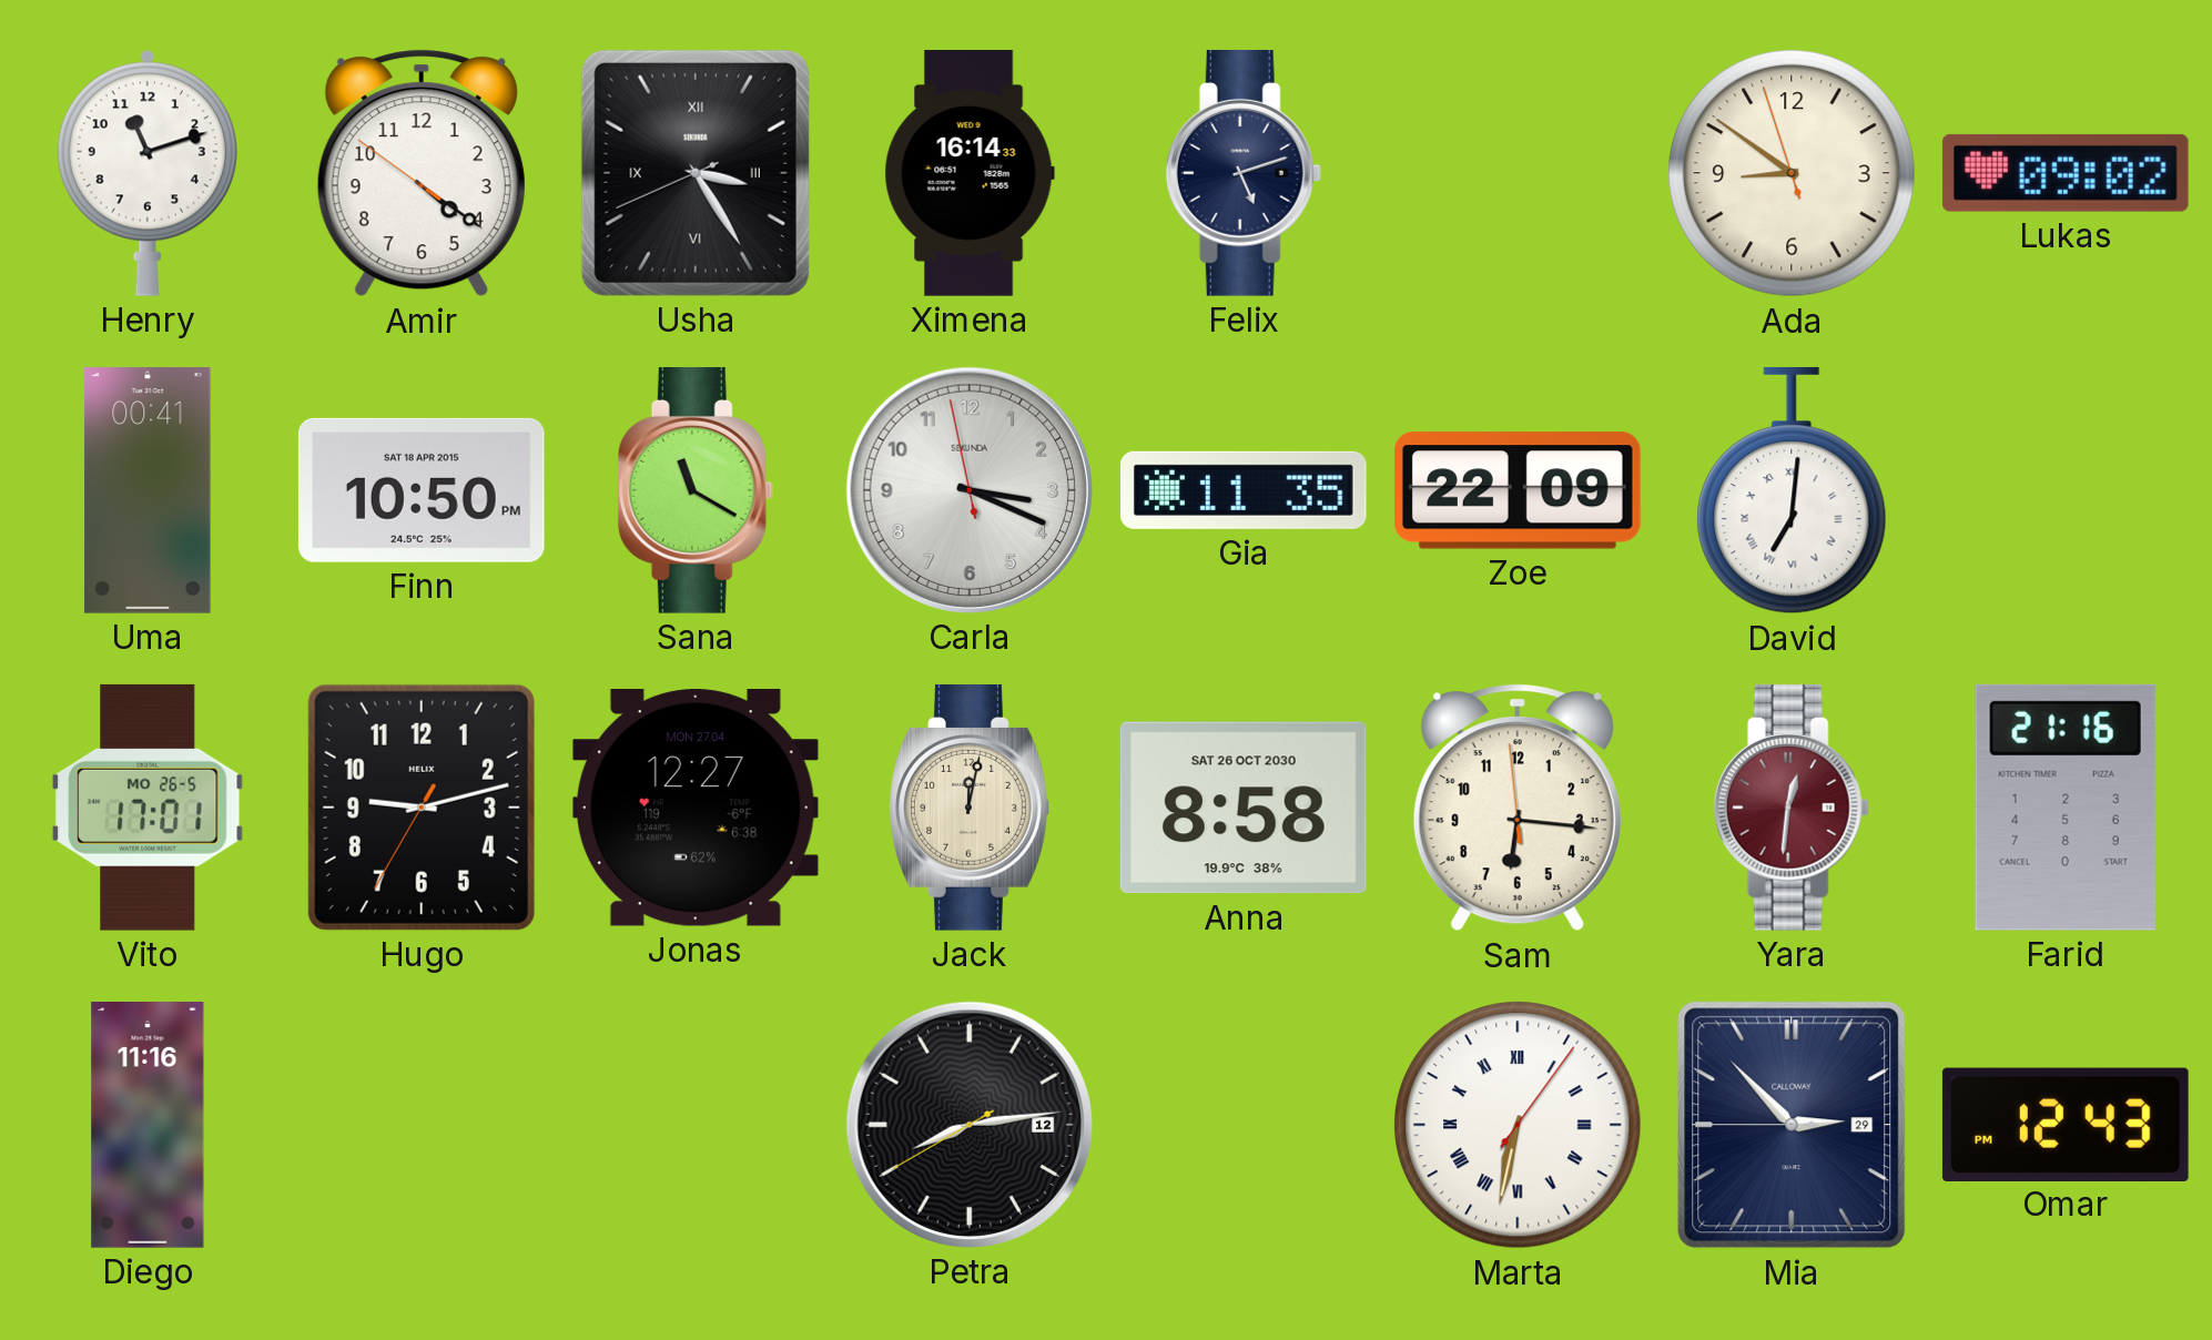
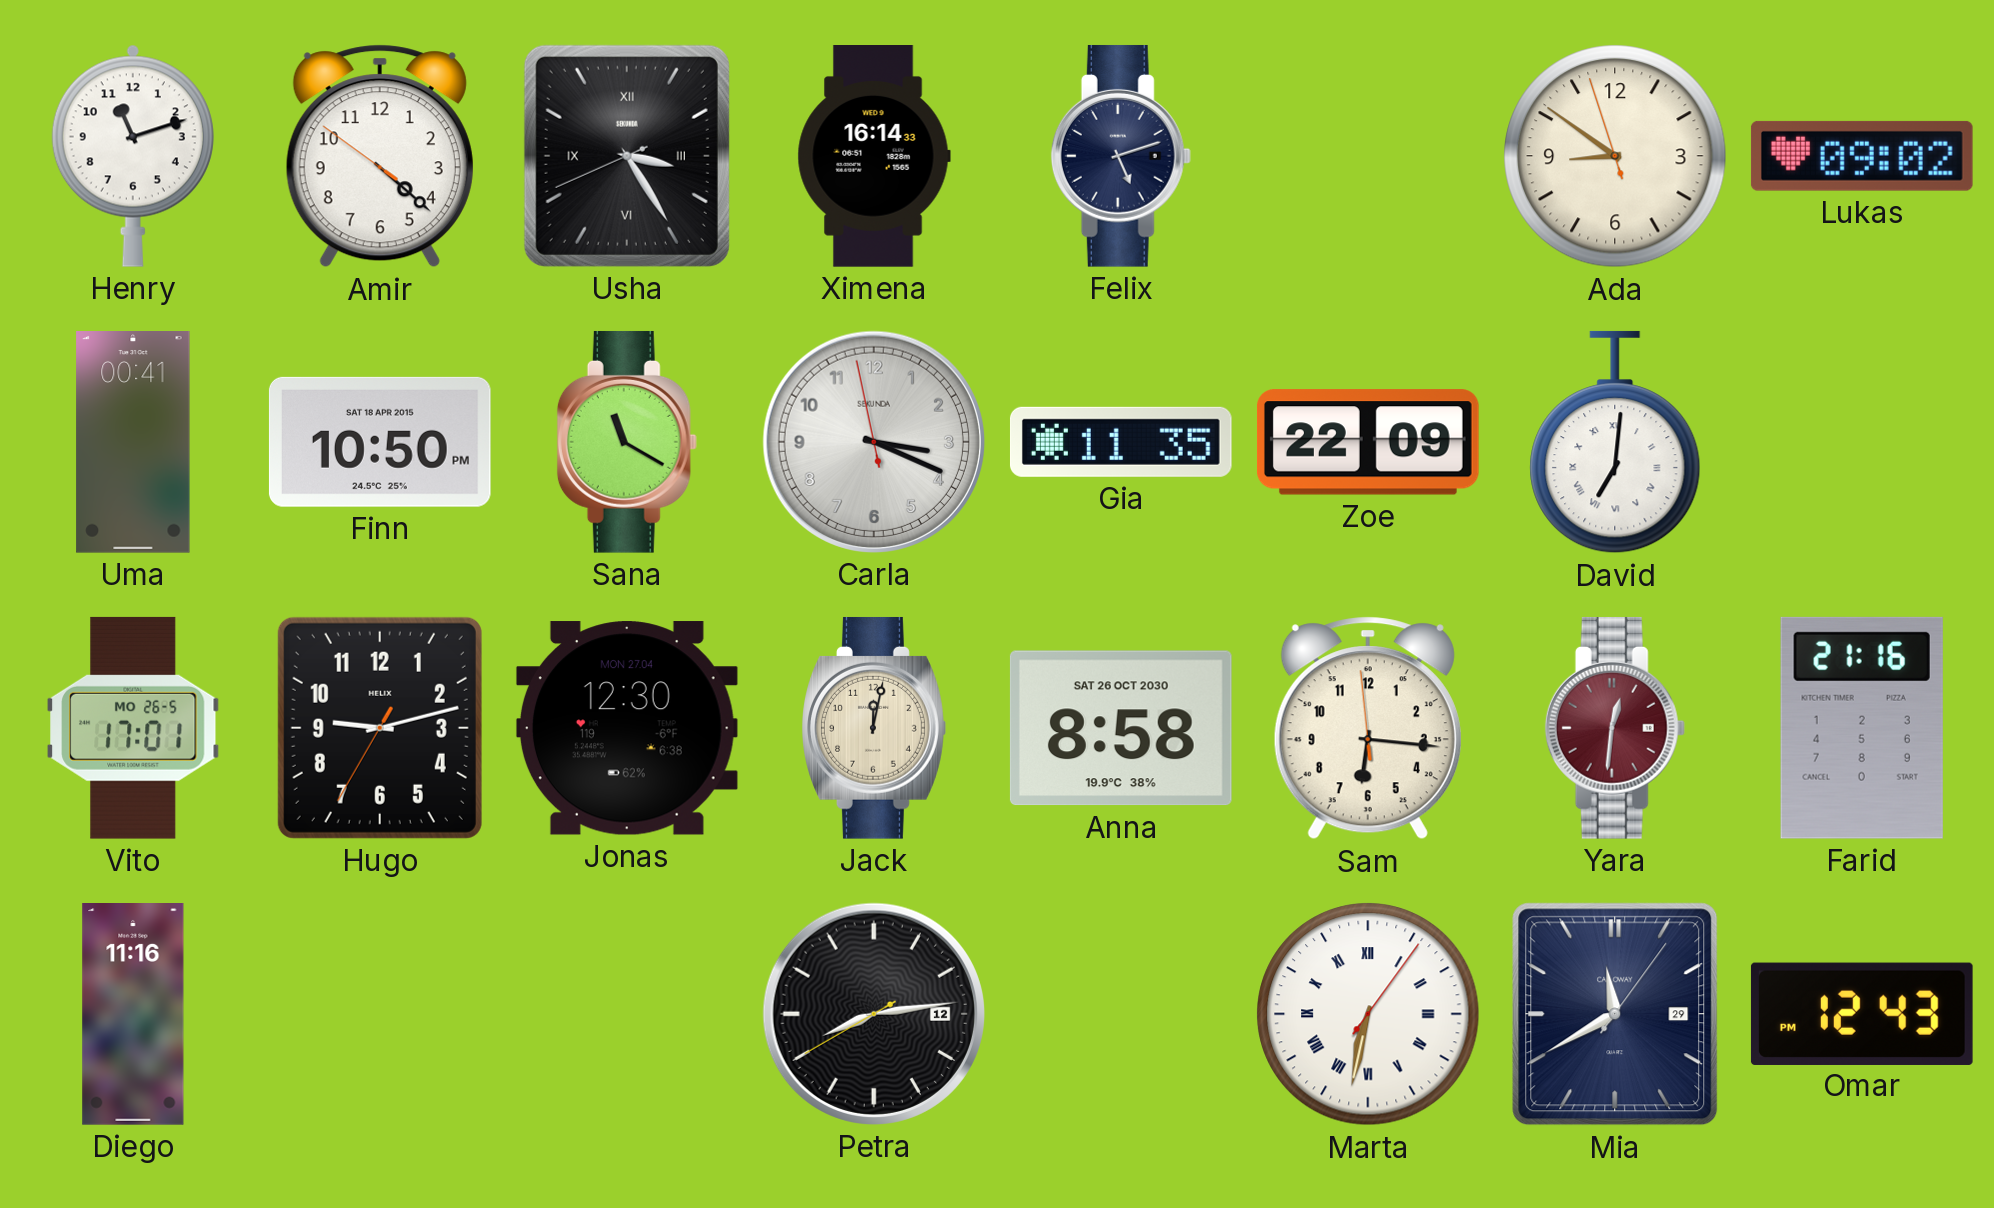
Amir: 4:20 -> 4:21 (380, 156)
Jonas: 12:27 -> 12:30 (627, 728)
Mia: 2:52 -> 11:40 (1615, 1014)
